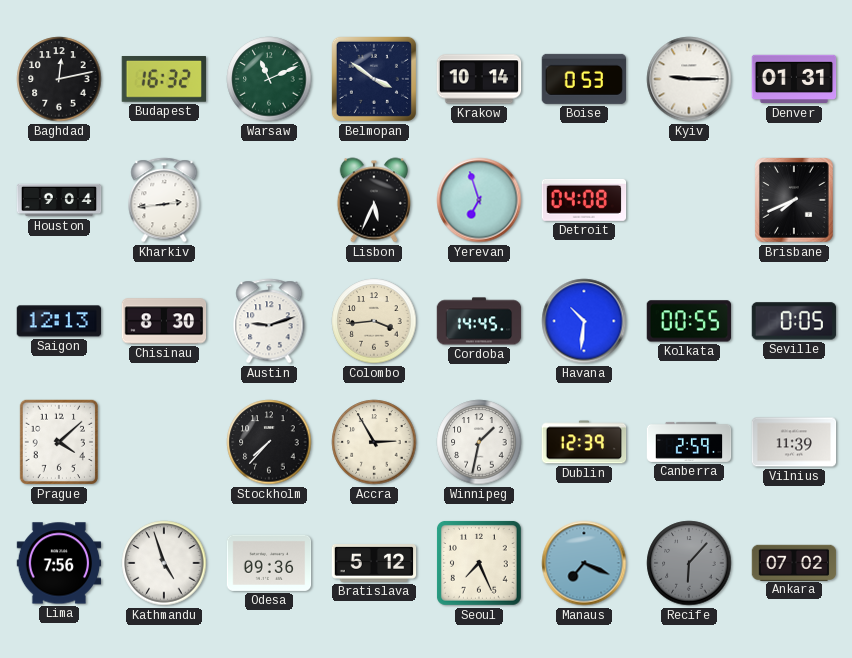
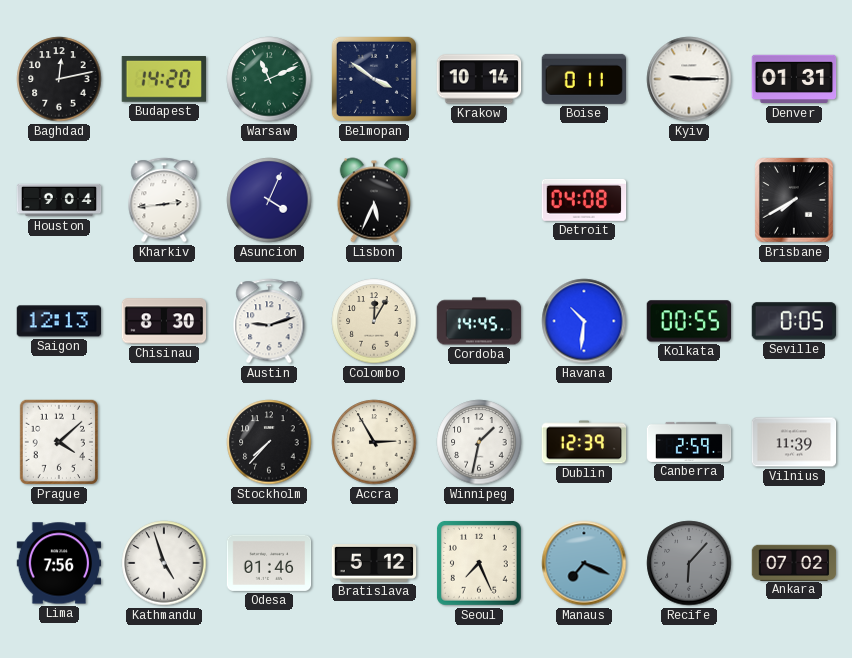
Budapest: 16:32 -> 14:20 (163, 80)
Boise: 0:53 -> 0:11 (584, 79)
Asuncion: none -> 4:04 (269, 200)
Yerevan: 6:57 -> none (479, 200)
Brisbane: 7:41 -> 7:40 (795, 201)
Colombo: 3:44 -> 12:05 (374, 321)
Odesa: 09:36 -> 01:46 (269, 563)
